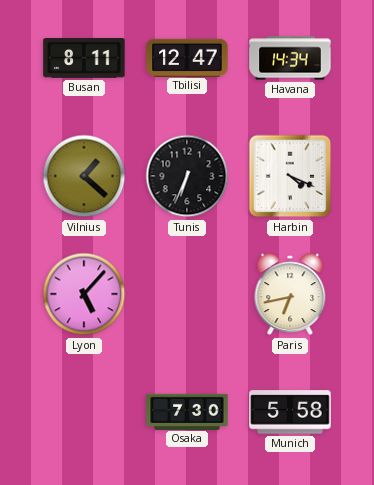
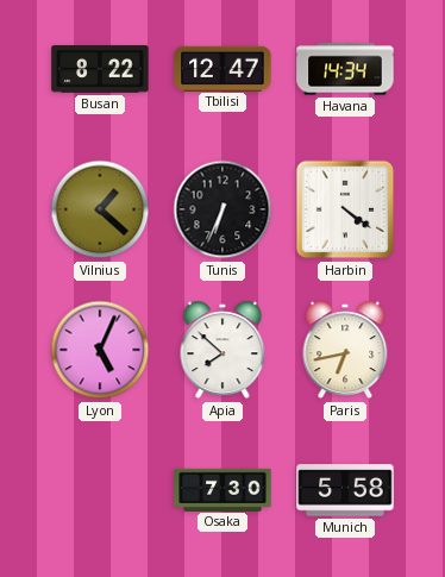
Busan: 8:11 -> 8:22 (100, 69)
Harbin: 4:19 -> 4:21 (345, 209)
Lyon: 5:07 -> 5:04 (100, 350)
Apia: none -> 7:52 (223, 350)
